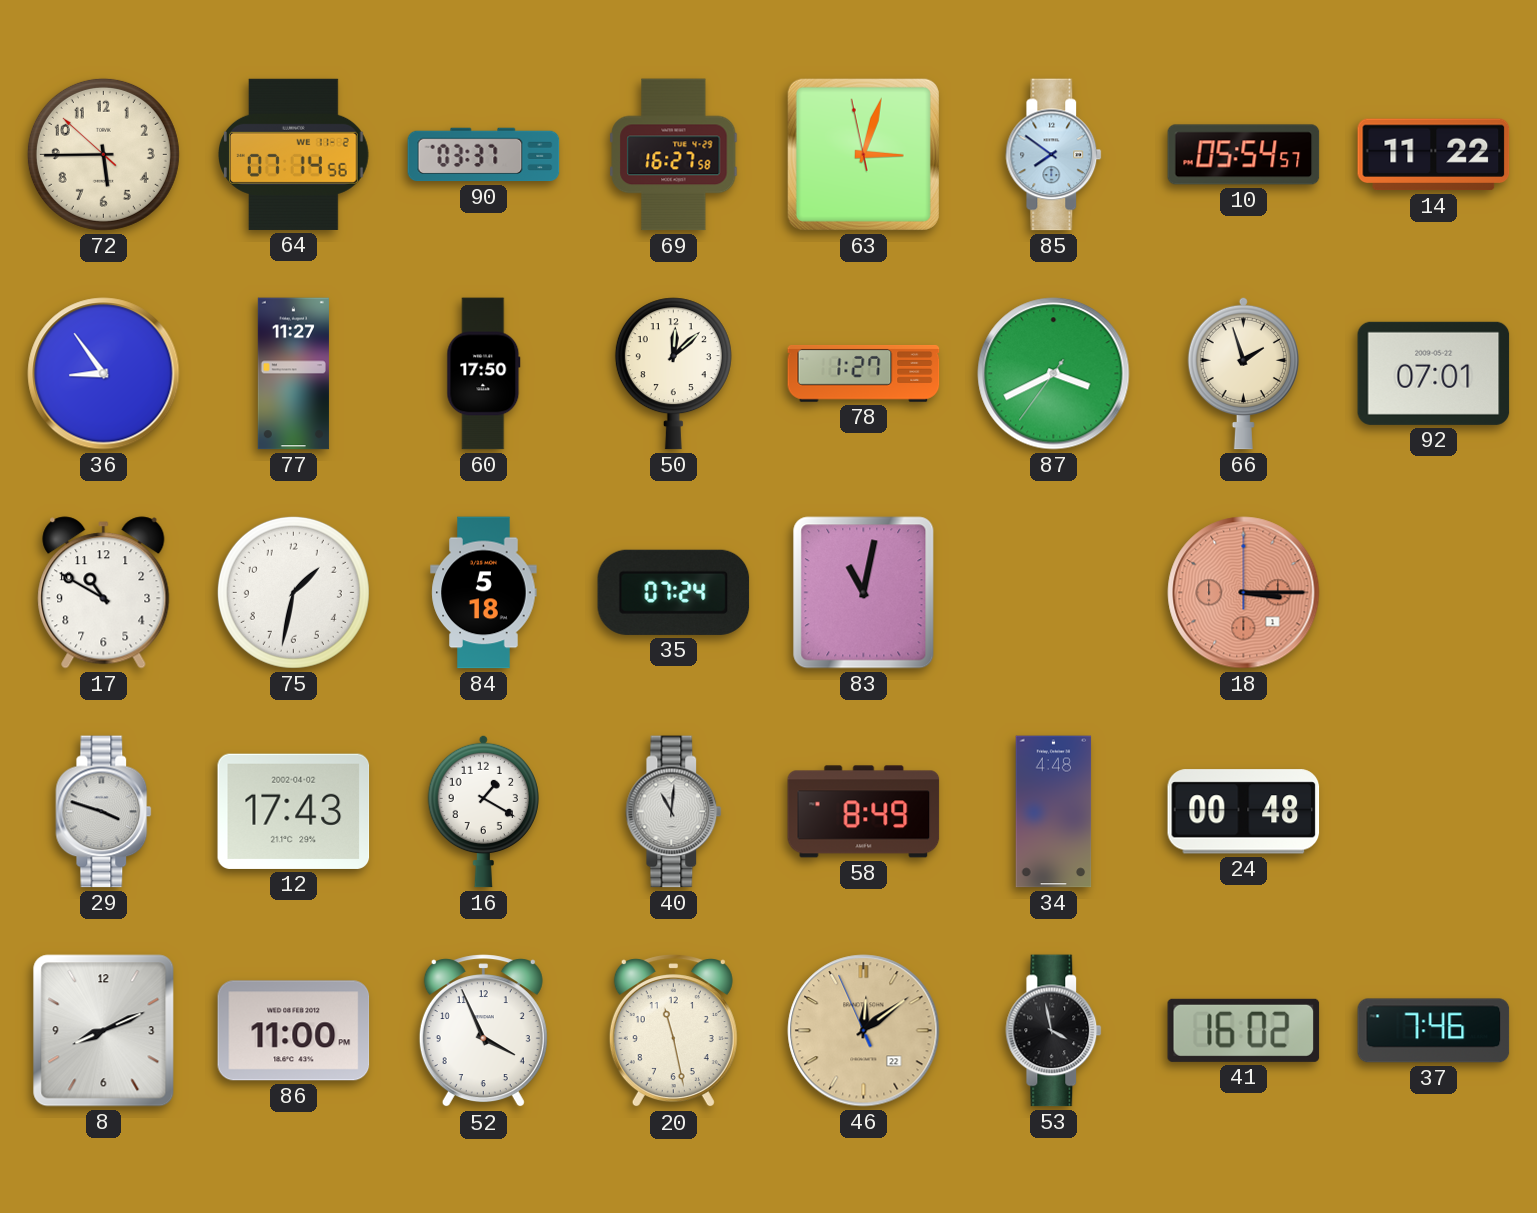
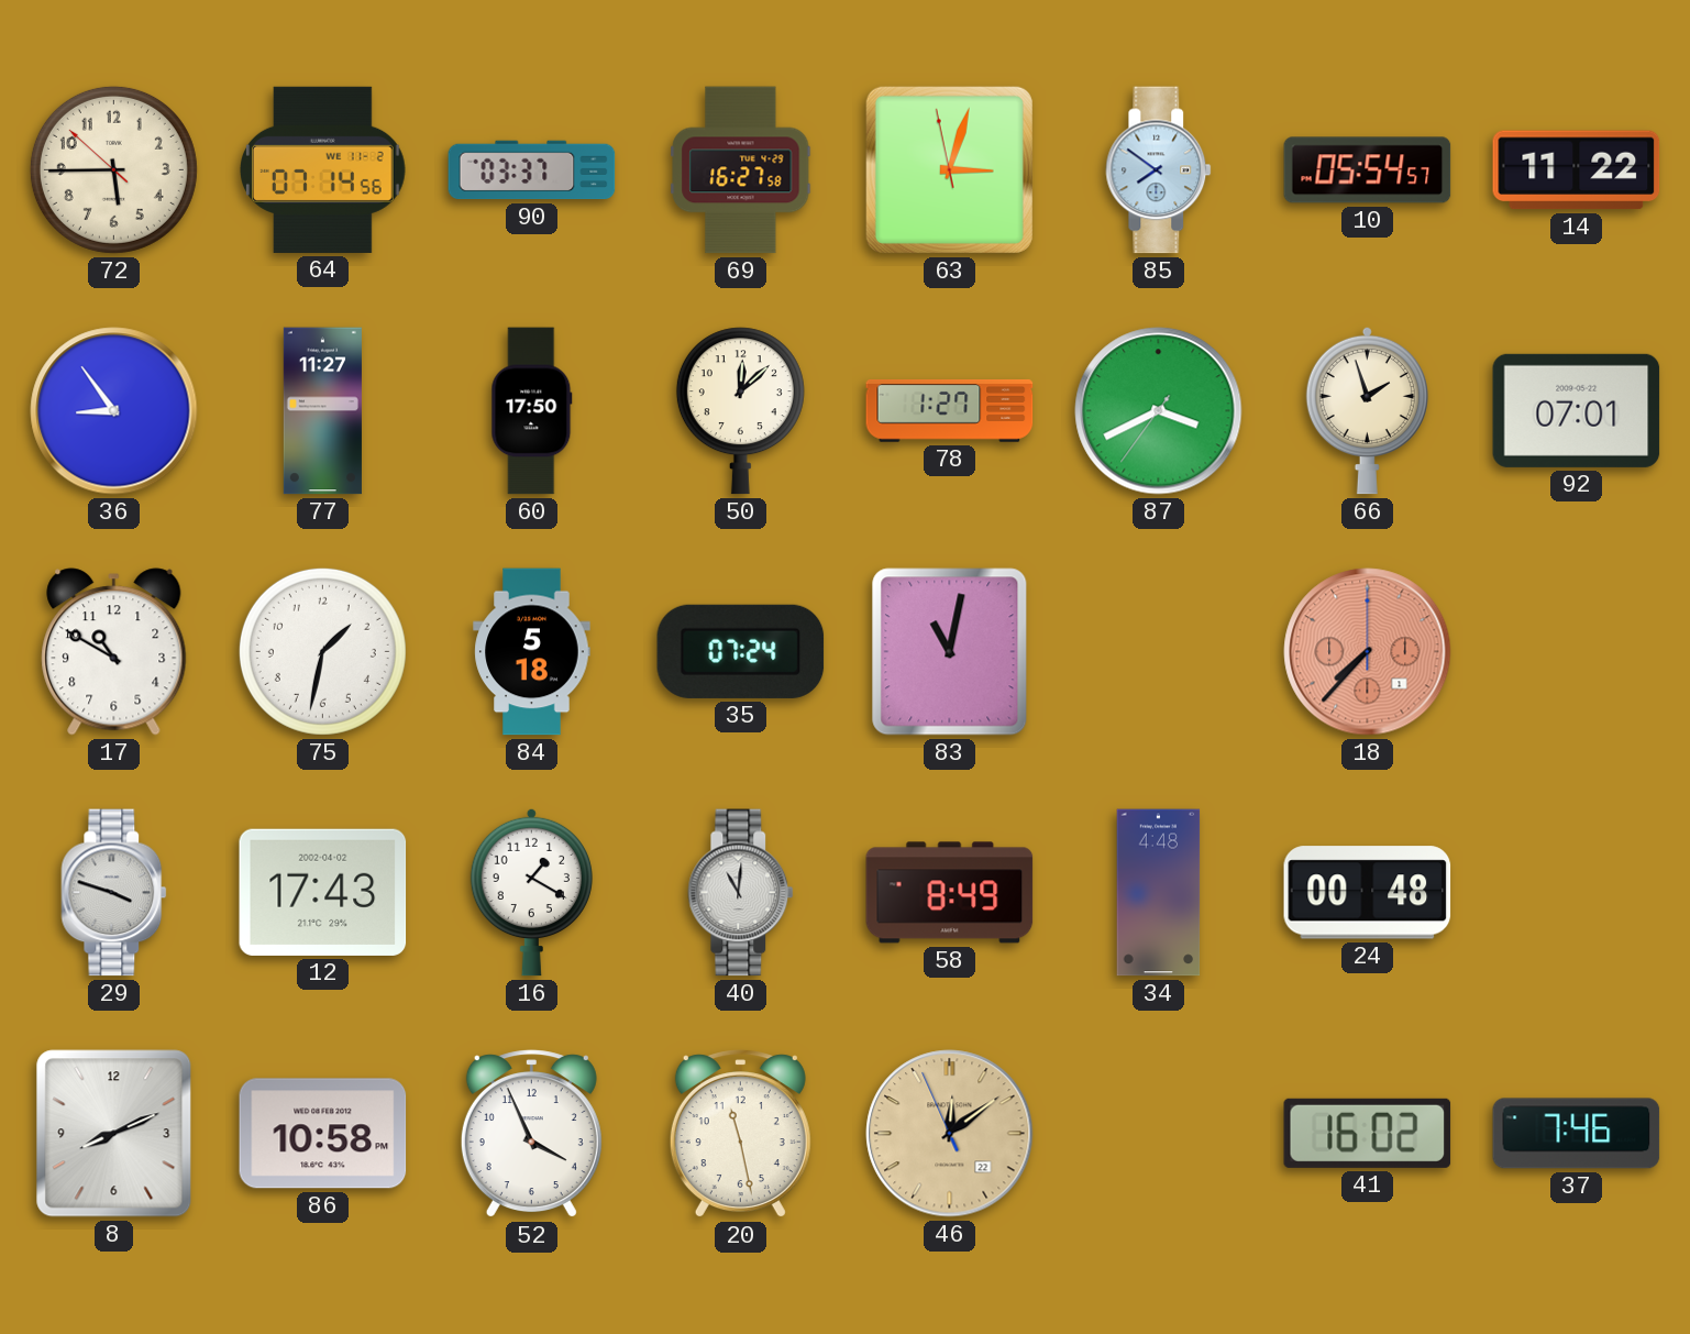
18: 3:15 -> 7:37 (1368, 652)
86: 11:00 -> 10:58 (323, 1134)
53: 3:58 -> none (1054, 1031)
